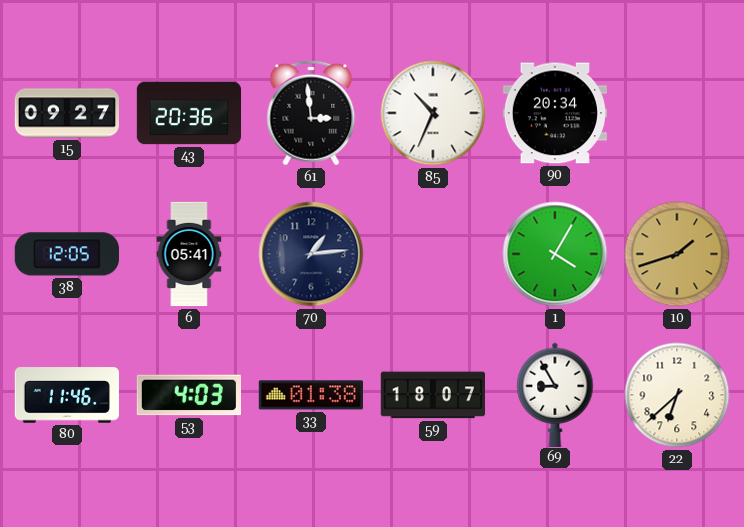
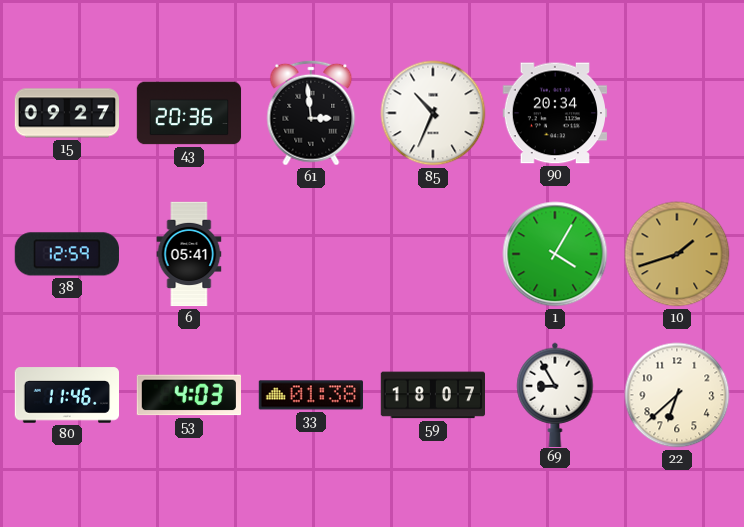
38: 12:05 -> 12:59 (67, 254)
70: 1:14 -> none (311, 254)
